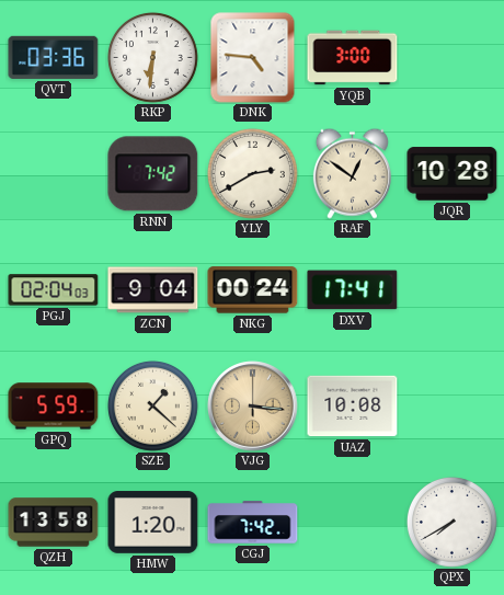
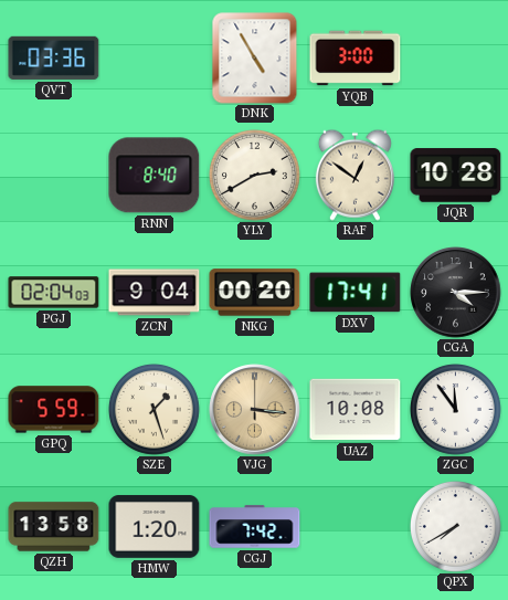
RKP: 6:31 -> none (152, 57)
DNK: 4:46 -> 4:55 (255, 59)
RNN: 7:42 -> 8:40 (155, 176)
NKG: 00:24 -> 00:20 (255, 293)
CGA: none -> 4:15 (456, 293)
SZE: 1:22 -> 1:27 (154, 409)
ZGC: none -> 11:54 (455, 409)
